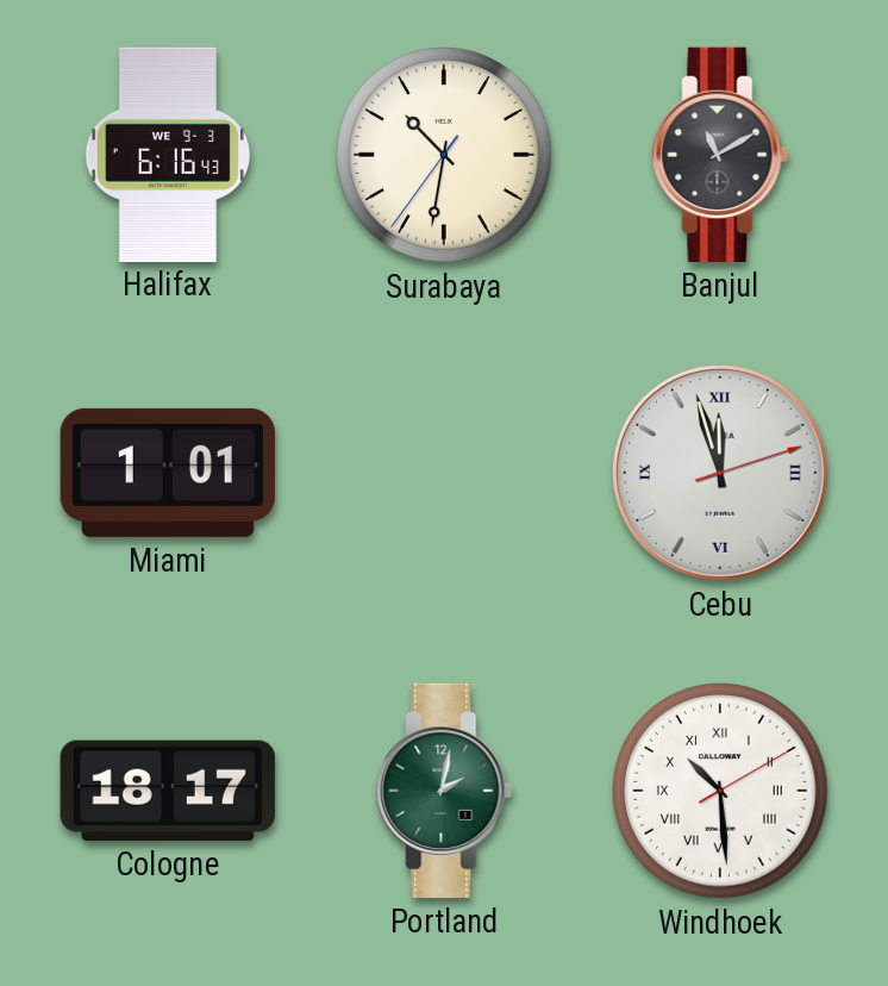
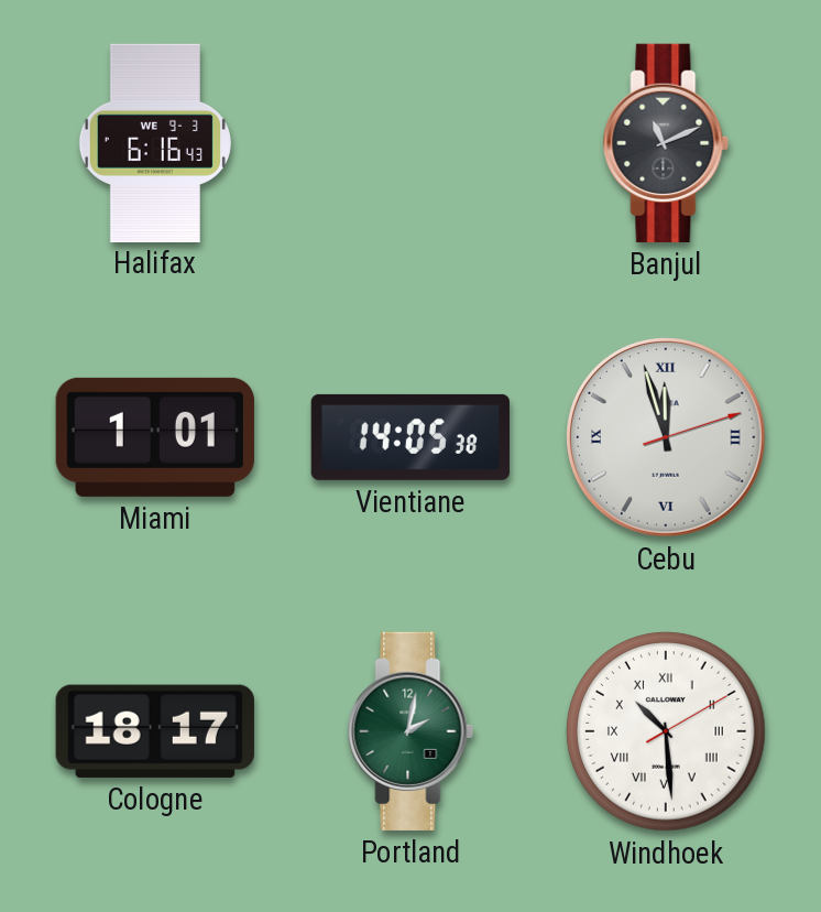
Surabaya: 10:31 -> none (444, 155)
Banjul: 11:10 -> 11:11 (666, 143)
Vientiane: none -> 14:05 (410, 437)
